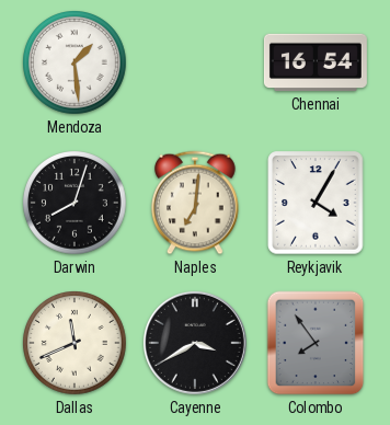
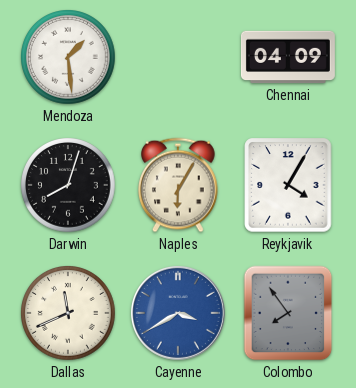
Chennai: 16:54 -> 04:09 (288, 57)
Naples: 7:01 -> 6:05 (179, 185)
Cayenne dial: black -> blue (178, 313)
